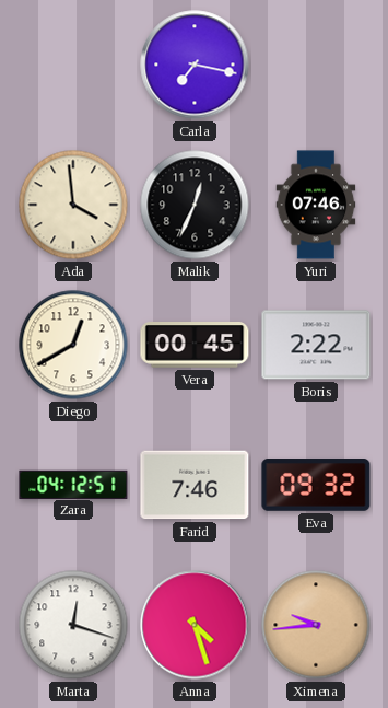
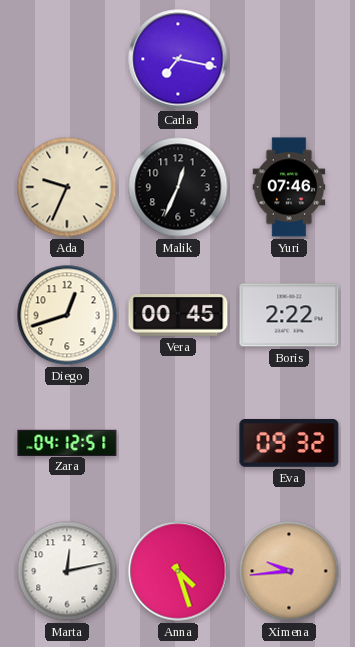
Ada: 3:59 -> 9:34 (67, 187)
Diego: 12:40 -> 12:42 (67, 315)
Farid: 7:46 -> none (195, 485)
Marta: 12:18 -> 12:13 (67, 571)
